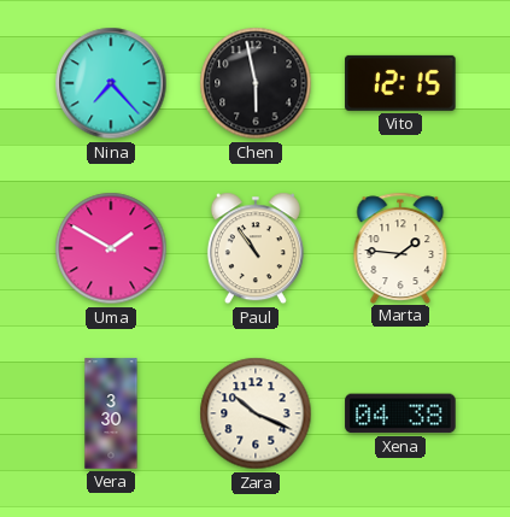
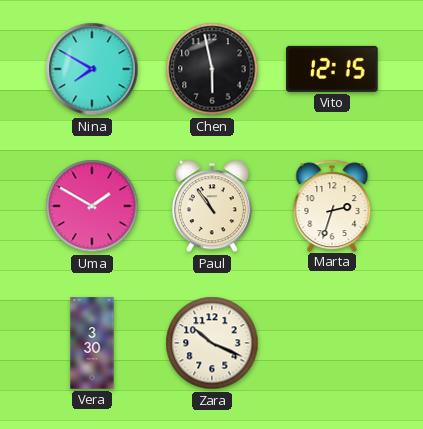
Nina: 7:23 -> 7:50 (92, 69)
Marta: 1:46 -> 2:33 (332, 205)
Xena: 04:38 -> none (400, 413)
